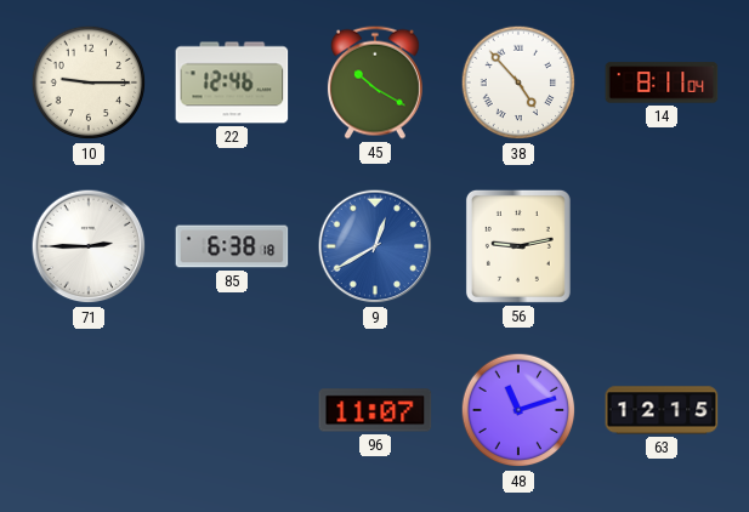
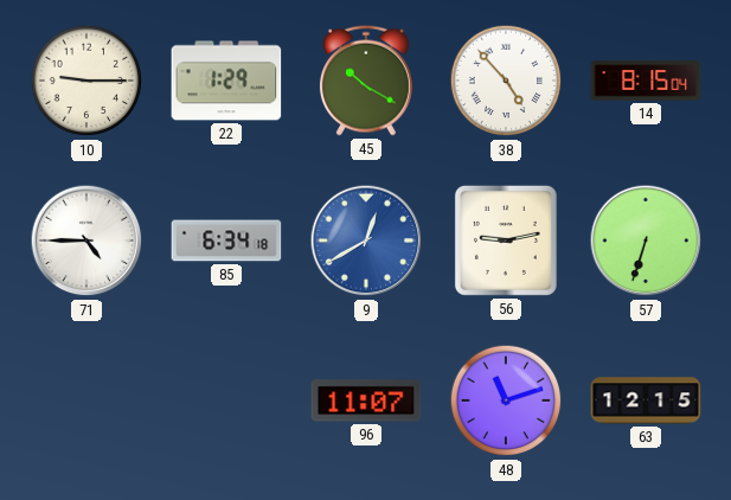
22: 12:46 -> 1:29 (226, 81)
14: 8:11 -> 8:15 (646, 81)
71: 2:45 -> 4:45 (86, 241)
85: 6:38 -> 6:34 (226, 241)
57: none -> 6:33 (646, 241)
